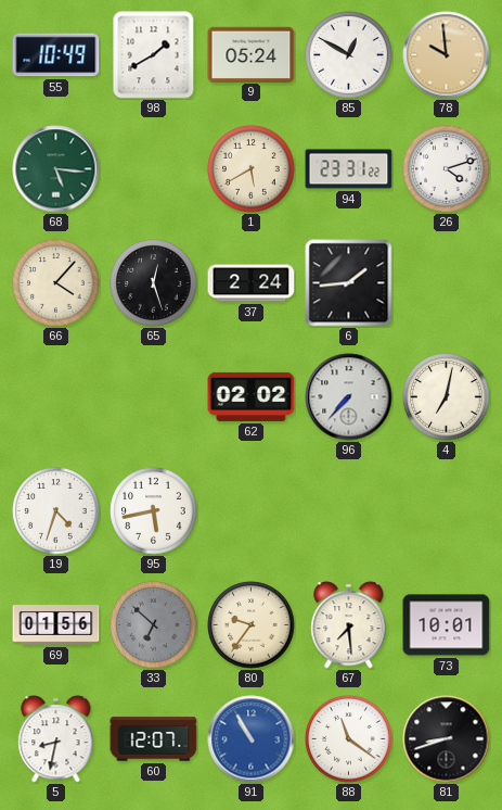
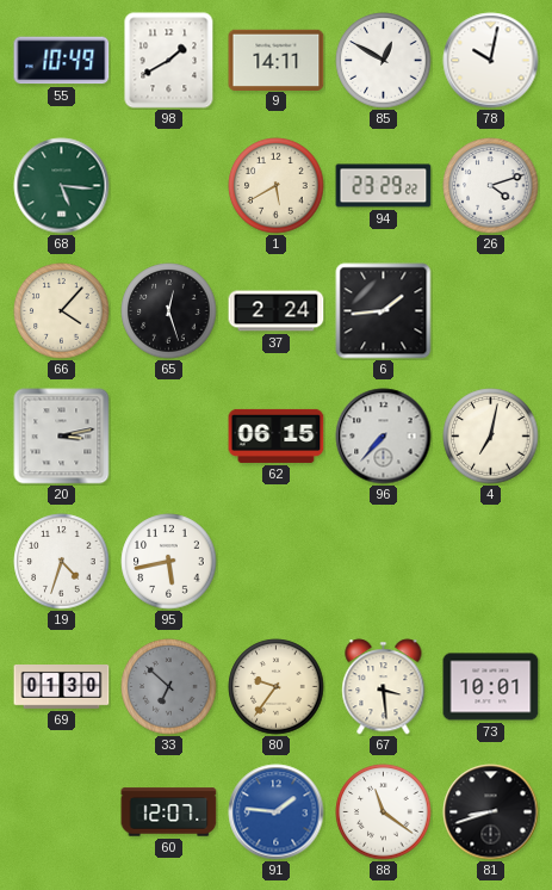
9: 05:24 -> 14:11 (277, 60)
78: 9:59 -> 10:02 (491, 61)
78 dial: champagne -> white (491, 61)
94: 23:31 -> 23:29 (384, 186)
20: none -> 3:13 (62, 437)
62: 02:02 -> 06:15 (277, 435)
69: 01:56 -> 01:30 (62, 687)
67: 7:29 -> 3:29 (384, 687)
5: 8:32 -> none (56, 739)
91: 10:55 -> 1:46 (277, 812)
